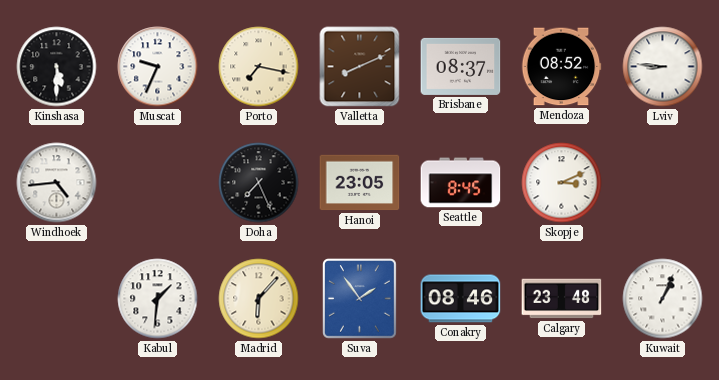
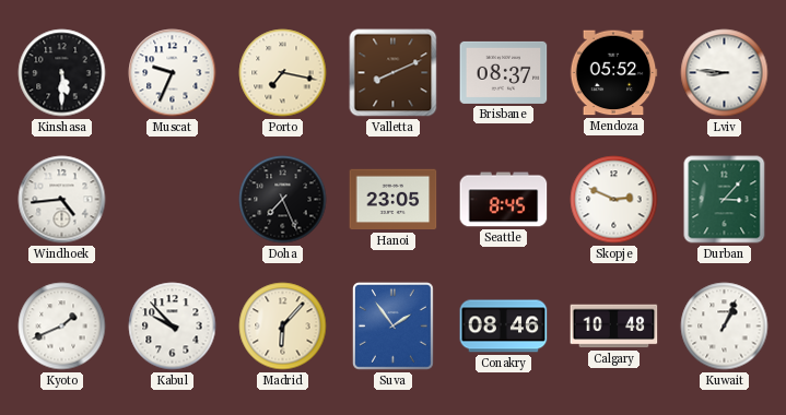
Mendoza: 08:52 -> 05:52 (613, 73)
Skopje: 3:11 -> 2:49 (614, 200)
Durban: none -> 3:07 (725, 200)
Kyoto: none -> 1:41 (62, 327)
Kabul: 1:31 -> 9:53 (173, 327)
Calgary: 23:48 -> 10:48 (614, 327)
